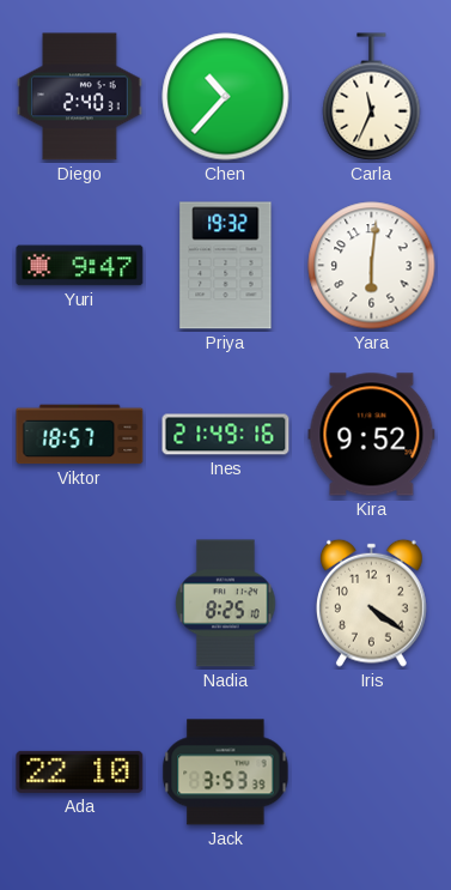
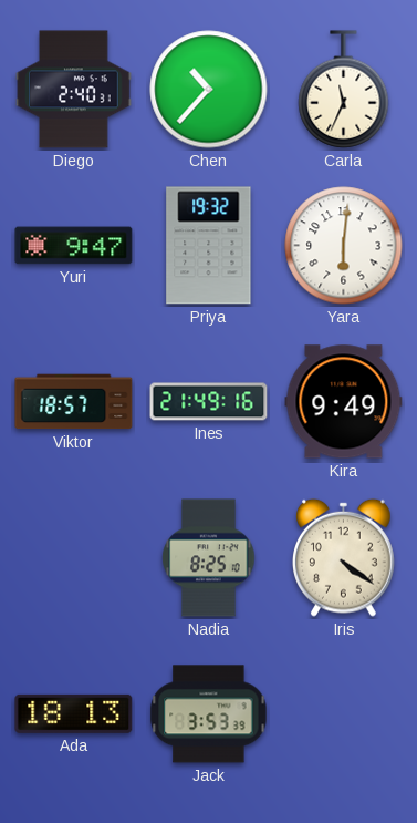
Kira: 9:52 -> 9:49 (344, 402)
Ada: 22:10 -> 18:13 (74, 713)
